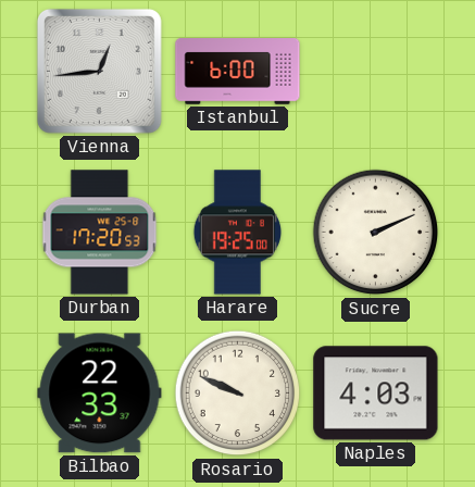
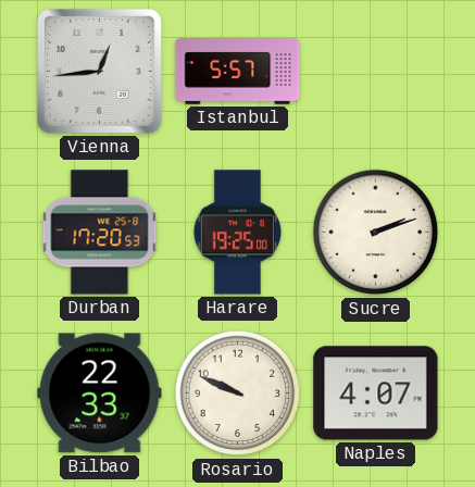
Istanbul: 6:00 -> 5:57 (238, 72)
Sucre: 2:11 -> 2:12 (376, 233)
Naples: 4:03 -> 4:07 (376, 394)
